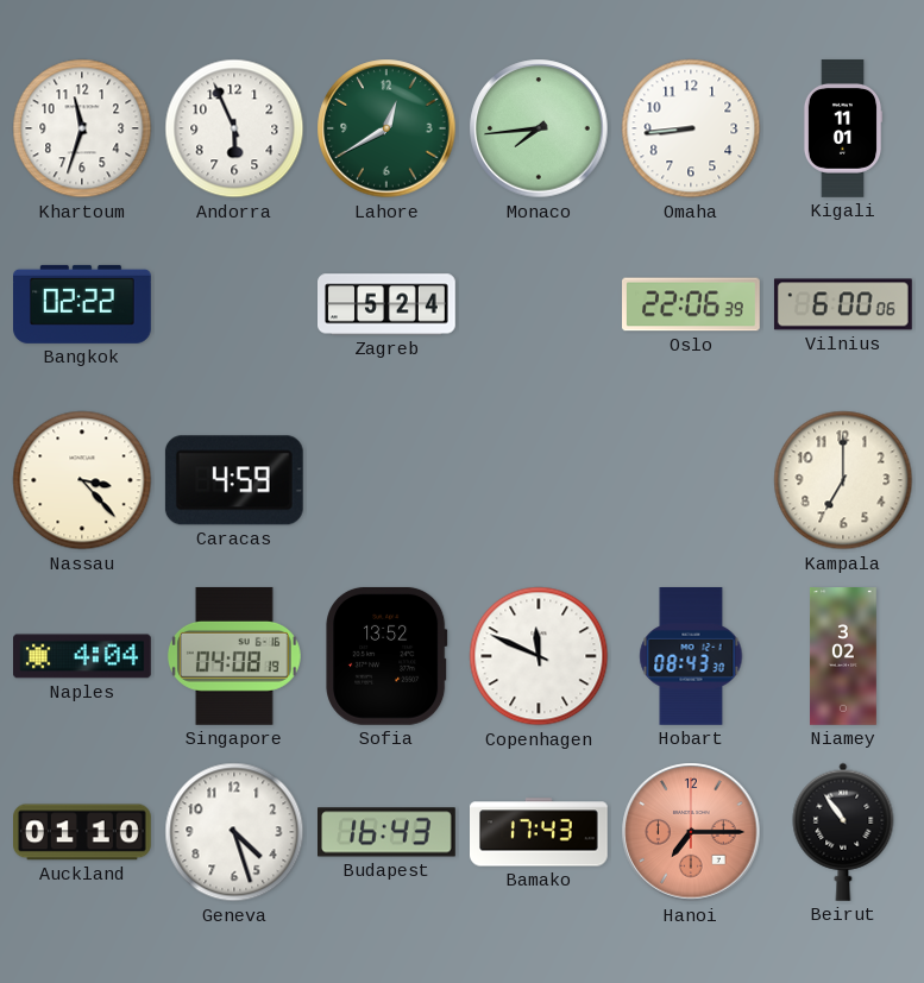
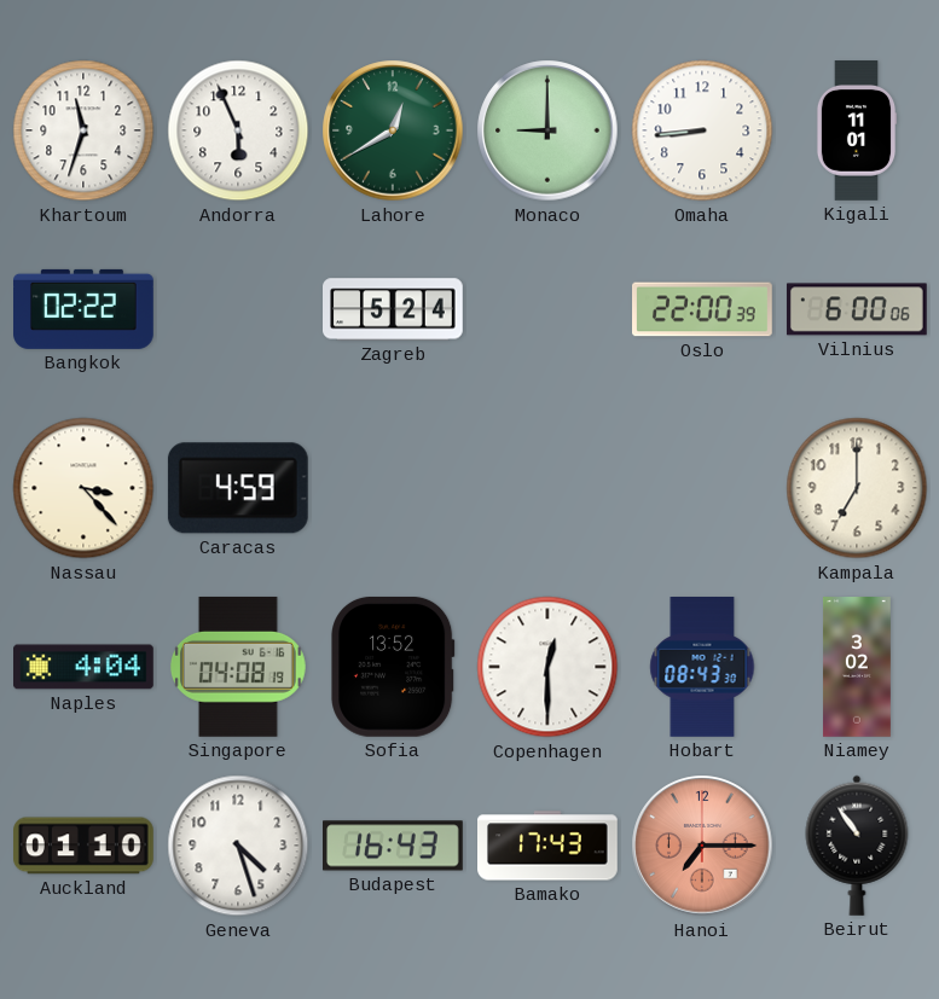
Monaco: 7:44 -> 9:00 (547, 130)
Oslo: 22:06 -> 22:00 (703, 309)
Copenhagen: 11:49 -> 12:30 (547, 667)
